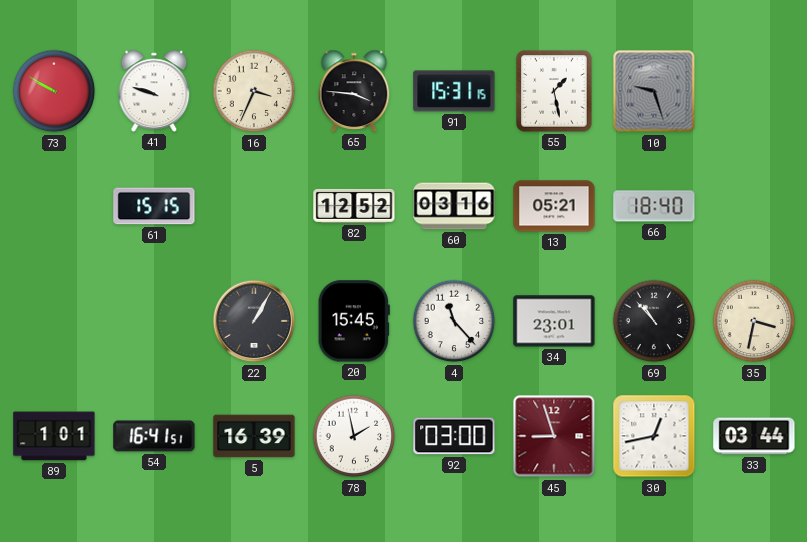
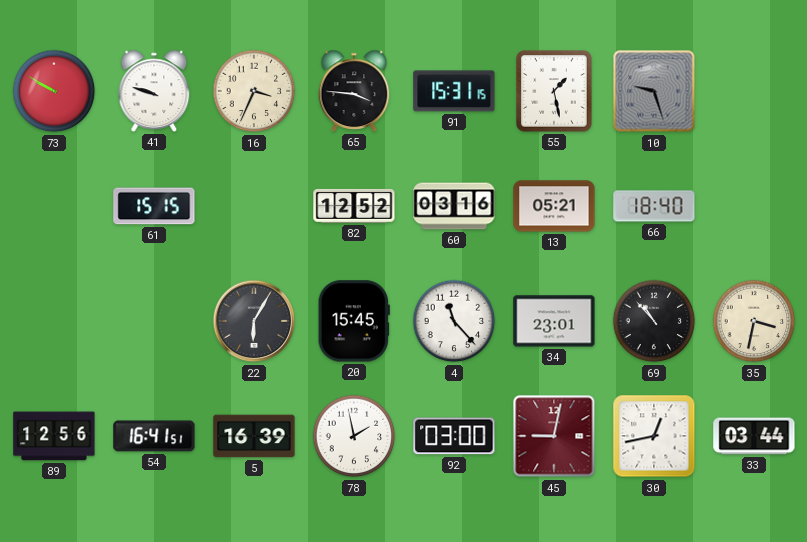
22: 1:05 -> 6:05 (254, 321)
89: 1:01 -> 12:56 (54, 436)
45: 8:57 -> 9:02 (554, 436)
